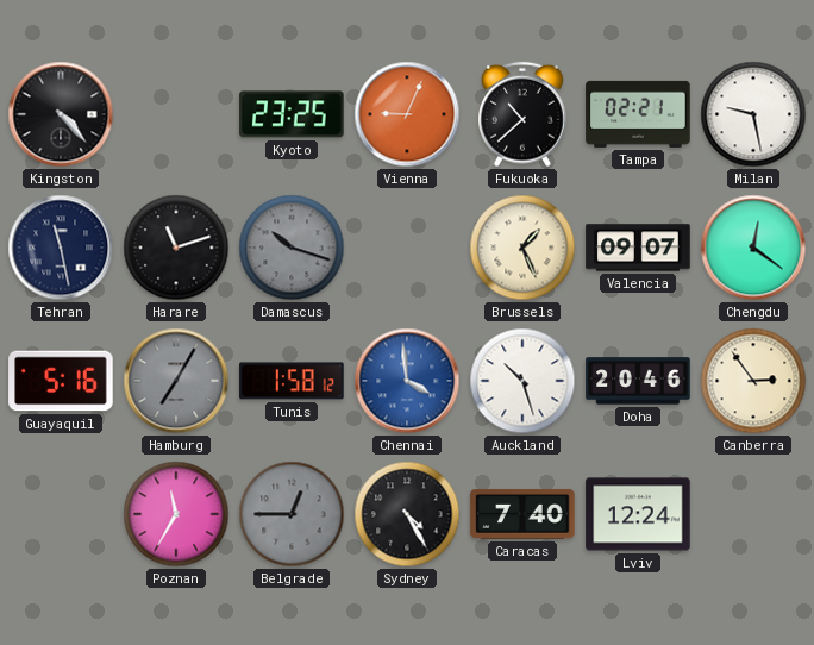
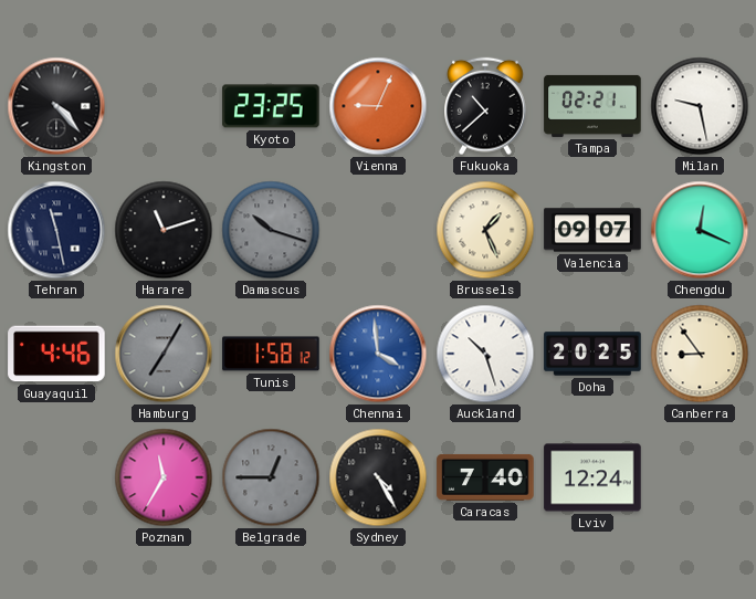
Chengdu: 12:21 -> 12:19 (700, 230)
Guayaquil: 5:16 -> 4:46 (56, 354)
Doha: 20:46 -> 20:25 (592, 354)
Canberra: 2:54 -> 8:54 (700, 354)
